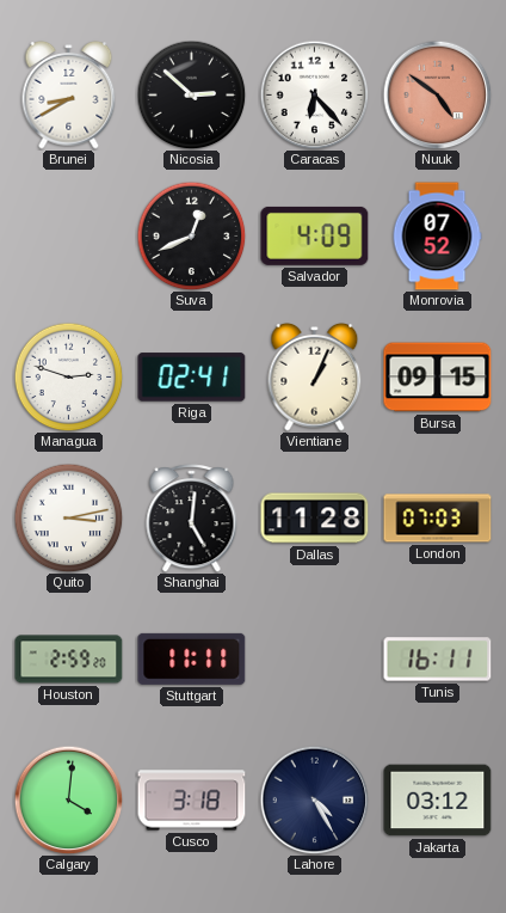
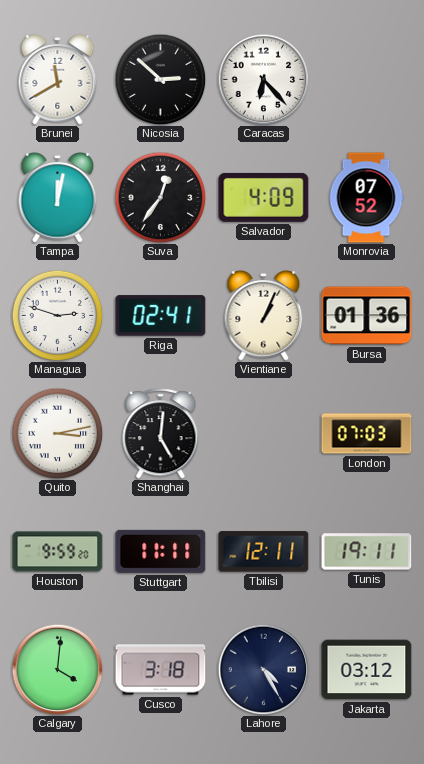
Brunei: 8:40 -> 11:40 (58, 80)
Nuuk: 4:51 -> none (437, 94)
Tampa: none -> 12:02 (58, 198)
Suva: 12:41 -> 12:36 (160, 197)
Bursa: 09:15 -> 01:36 (367, 316)
Dallas: 11:28 -> none (315, 519)
Houston: 2:59 -> 9:59 (58, 552)
Tbilisi: none -> 12:11 (264, 552)
Tunis: 16:11 -> 19:11 (367, 552)
